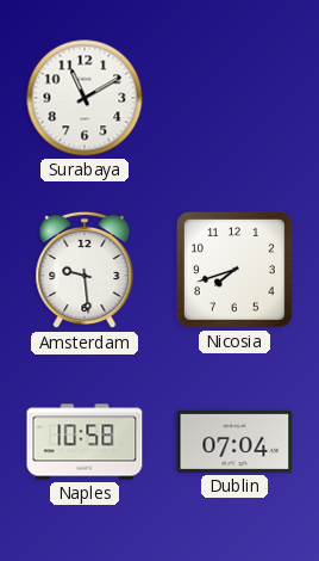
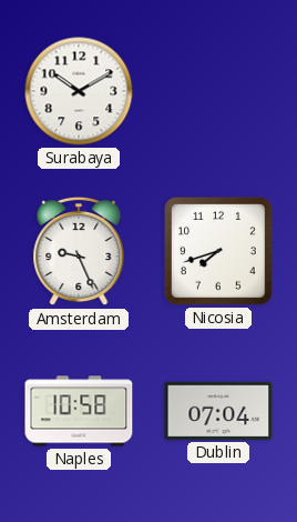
Surabaya: 11:10 -> 10:10 (79, 91)
Amsterdam: 9:29 -> 9:26 (79, 251)
